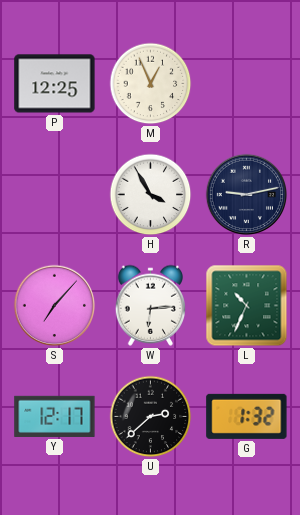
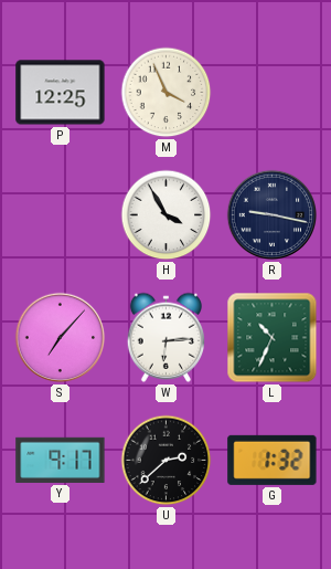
M: 12:56 -> 3:56 (167, 93)
R: 9:13 -> 9:17 (273, 215)
Y: 12:17 -> 9:17 (61, 460)
